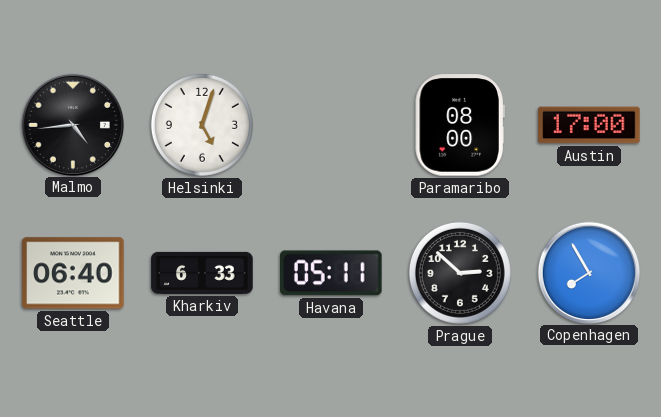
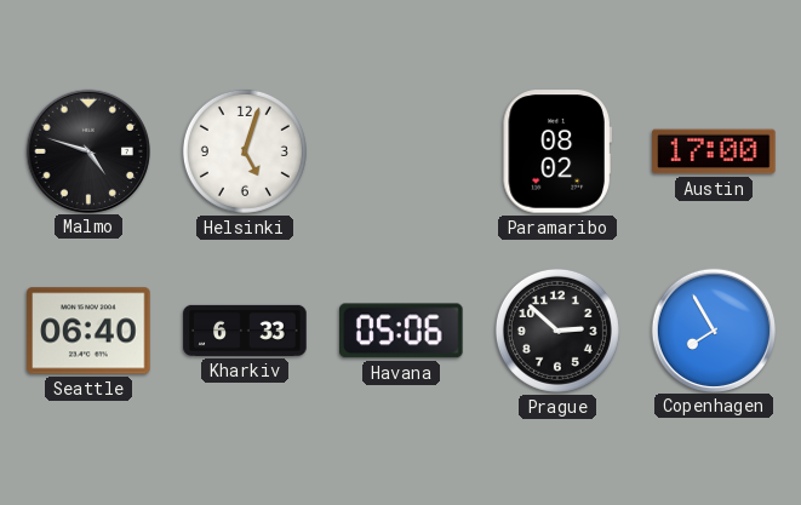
Malmo: 4:44 -> 4:48 (87, 150)
Paramaribo: 08:00 -> 08:02 (557, 151)
Havana: 05:11 -> 05:06 (402, 331)
